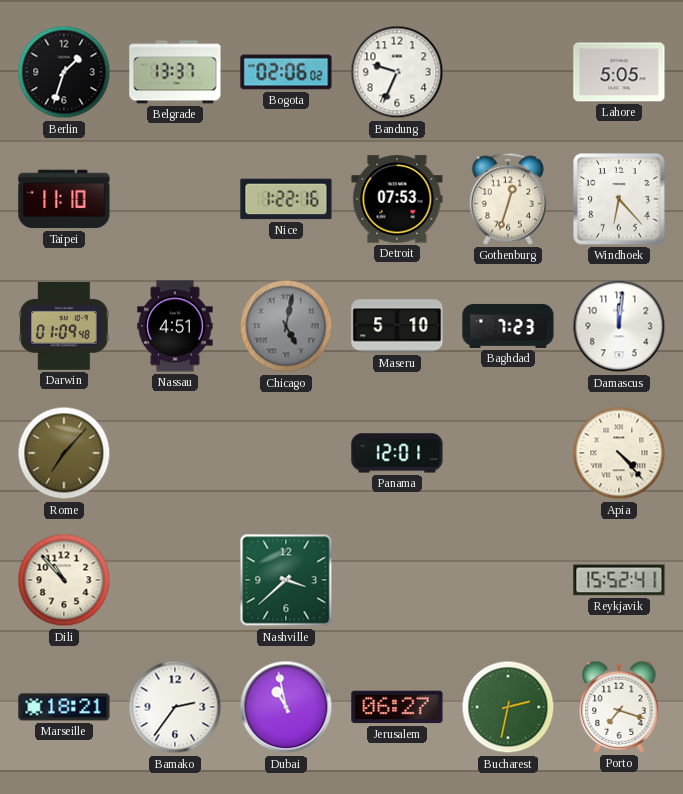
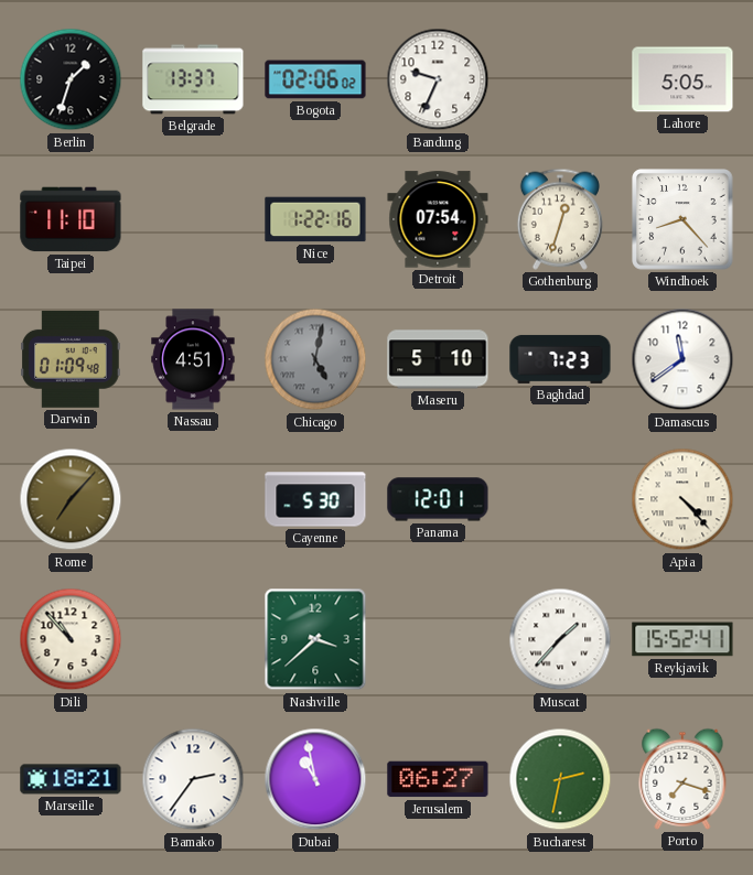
Detroit: 07:53 -> 07:54 (438, 219)
Windhoek: 6:23 -> 8:23 (682, 219)
Damascus: 12:01 -> 11:39 (682, 359)
Cayenne: none -> 5:30 (315, 499)
Muscat: none -> 1:37 (560, 639)
